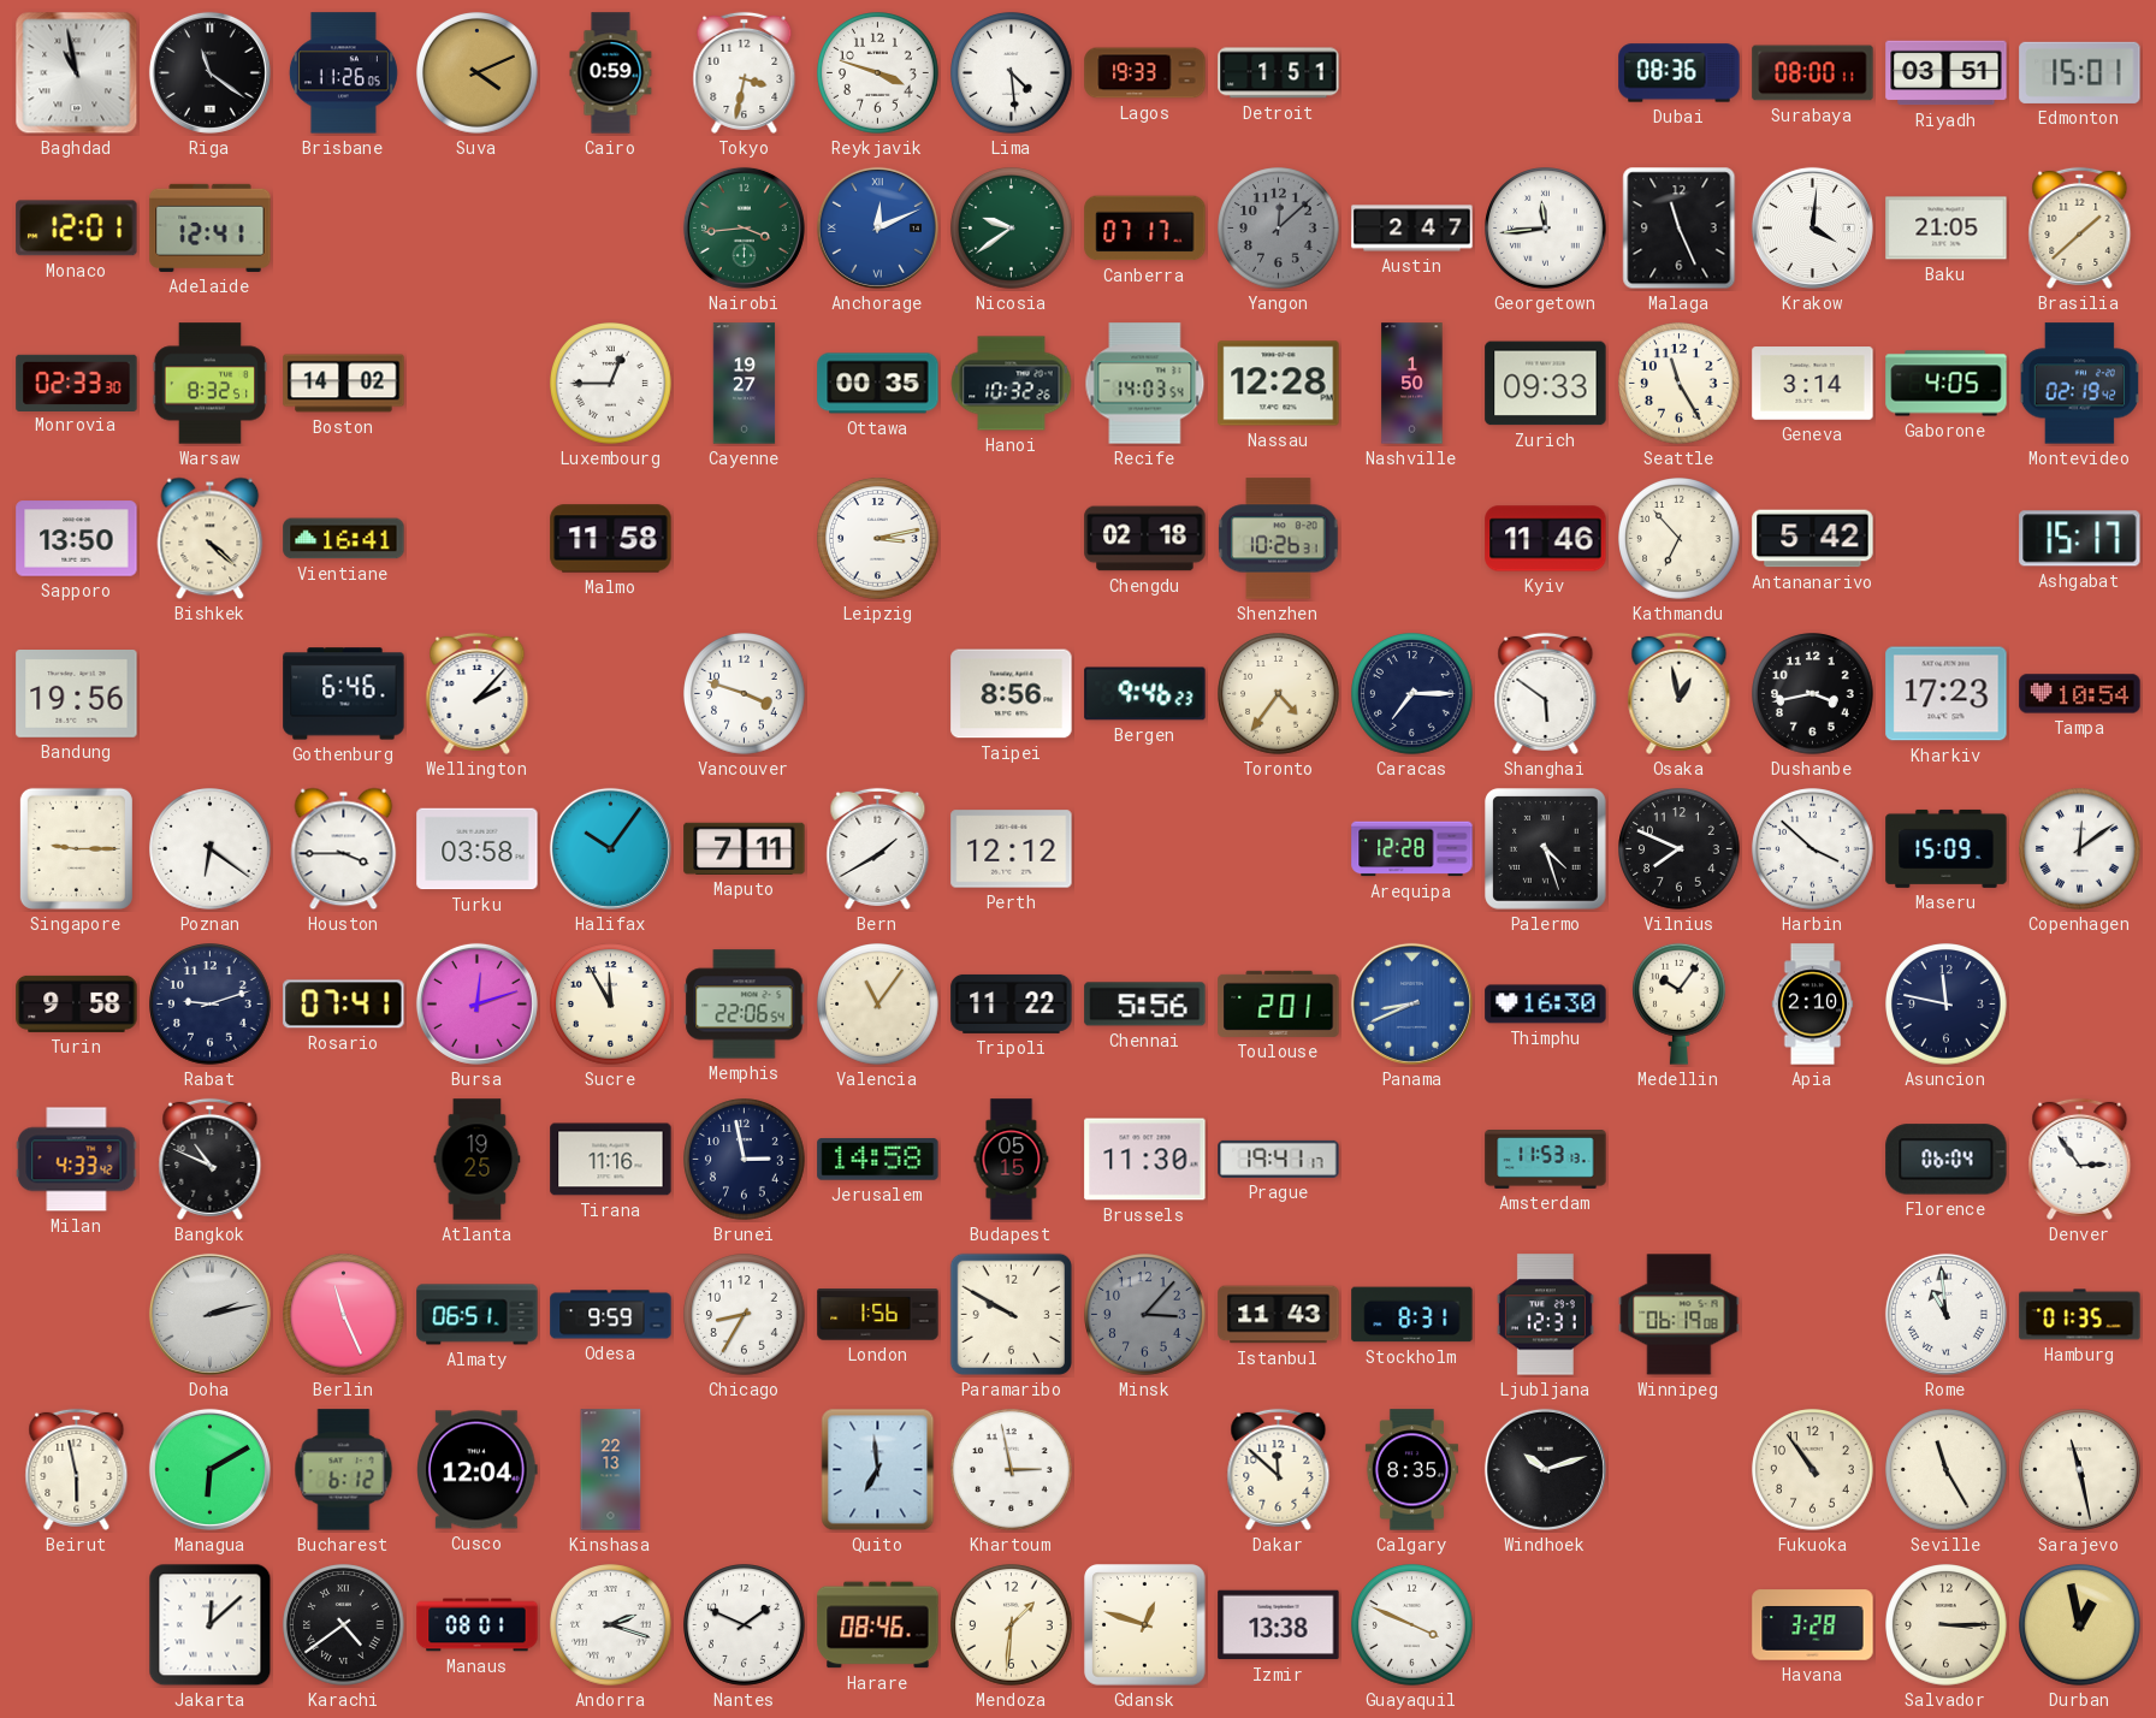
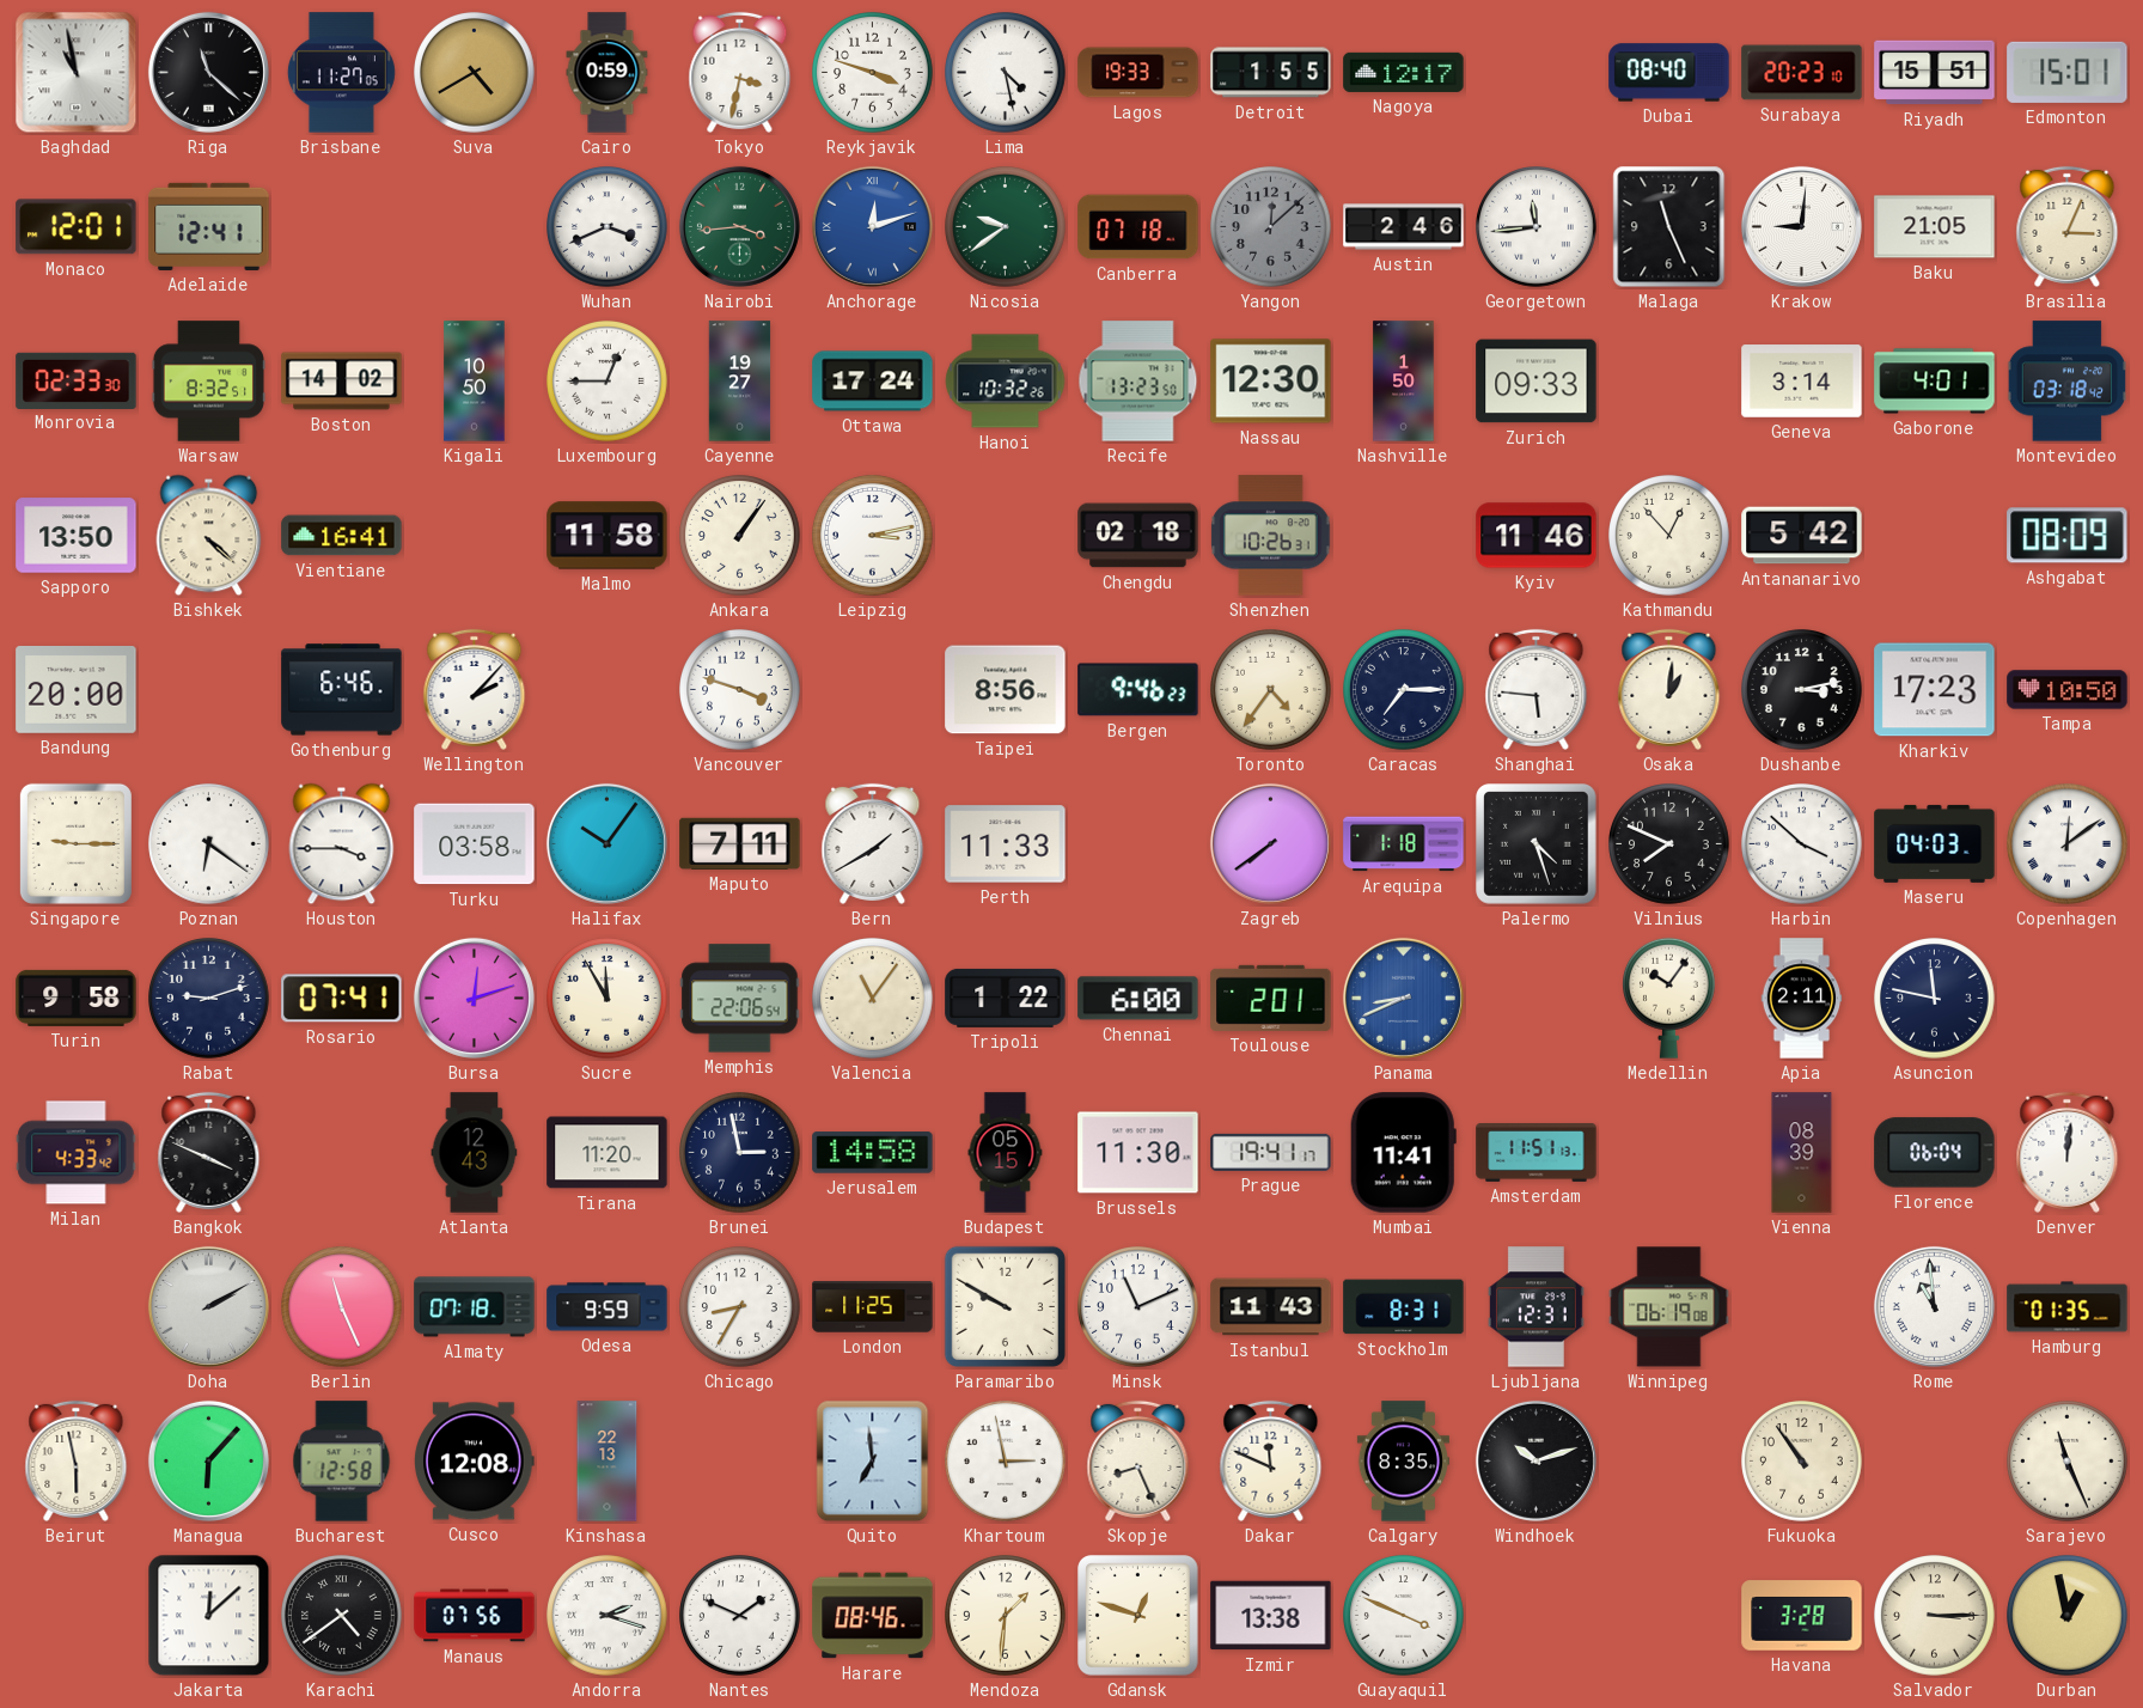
Riga: 11:21 -> 11:22 (208, 72)
Brisbane: 11:26 -> 11:27 (341, 73)
Suva: 4:11 -> 4:40 (475, 73)
Lima: 4:29 -> 4:28 (1006, 73)
Detroit: 1:51 -> 1:55 (1271, 73)
Nagoya: none -> 12:17 (1404, 72)
Dubai: 08:36 -> 08:40 (1669, 73)
Surabaya: 08:00 -> 20:23 (1802, 73)
Riyadh: 03:51 -> 15:51 (1935, 73)
Wuhan: none -> 3:41 (608, 227)
Anchorage: 12:11 -> 12:12 (872, 226)
Canberra: 07:17 -> 07:18 (1138, 227)
Austin: 2:47 -> 2:46 (1404, 227)
Krakow: 4:01 -> 9:01 (1801, 226)
Brasilia: 1:38 -> 3:04 (2068, 226)
Kigali: none -> 10:50 (475, 382)
Ottawa: 00:35 -> 17:24 (873, 382)
Recife: 14:03 -> 13:23 (1138, 382)
Nassau: 12:28 -> 12:30 (1271, 382)
Seattle: 11:25 -> none (1680, 384)
Gaborone: 4:05 -> 4:01 (1935, 382)
Montevideo: 02:19 -> 03:18 (2066, 382)
Ankara: none -> 1:06 (740, 536)
Kathmandu: 6:53 -> 12:53 (1669, 536)
Ashgabat: 15:17 -> 08:09 (2068, 536)
Bandung: 19:56 -> 20:00 (77, 690)
Shanghai: 5:51 -> 5:46 (1537, 689)
Osaka: 12:58 -> 1:01 (1669, 689)
Dushanbe: 3:43 -> 3:13 (1802, 690)
Tampa: 10:54 -> 10:50 (2068, 690)
Perth: 12:12 -> 11:33 (1006, 844)
Zagreb: none -> 7:39 (1270, 843)
Arequipa: 12:28 -> 1:18 (1404, 844)
Maseru: 15:09 -> 04:03 (1935, 843)
Tripoli: 11:22 -> 1:22 (1006, 998)
Chennai: 5:56 -> 6:00 (1138, 999)
Thimphu: 16:30 -> none (1546, 1005)
Apia: 2:10 -> 2:11 (1802, 999)
Bangkok: 10:49 -> 3:49 (209, 1152)
Atlanta: 19:25 -> 12:43 (475, 1153)
Tirana: 11:16 -> 11:20 (608, 1153)
Mumbai: none -> 11:41 (1403, 1153)
Amsterdam: 11:53 -> 11:51 (1537, 1153)
Vienna: none -> 08:39 (1802, 1153)
Denver: 2:54 -> 12:01 (2068, 1152)
Doha: 2:13 -> 2:10 (208, 1306)
Almaty: 06:51 -> 07:18 (475, 1307)
London: 1:56 -> 11:25 (873, 1307)
Minsk: 3:07 -> 11:11 (1138, 1307)
Minsk dial: grey -> white (1138, 1307)
Managua: 6:10 -> 6:07 (208, 1460)
Bucharest: 6:12 -> 12:58 (342, 1462)
Cusco: 12:04 -> 12:08 (475, 1462)
Skopje: none -> 8:26 (1138, 1460)
Dakar: 11:52 -> 11:49 (1271, 1460)
Seville: 11:25 -> none (1947, 1470)
Sarajevo: 11:28 -> 11:26 (2068, 1462)
Manaus: 08:01 -> 07:56 (475, 1616)
